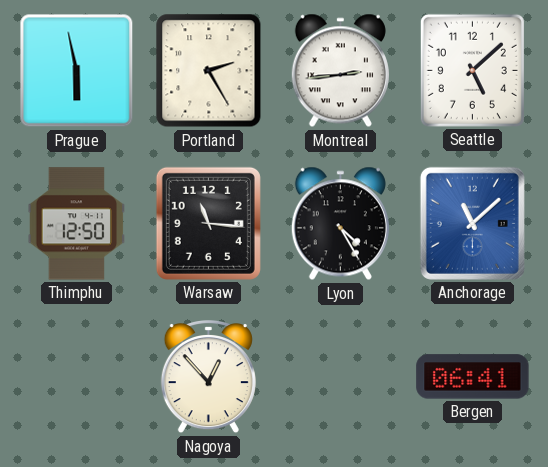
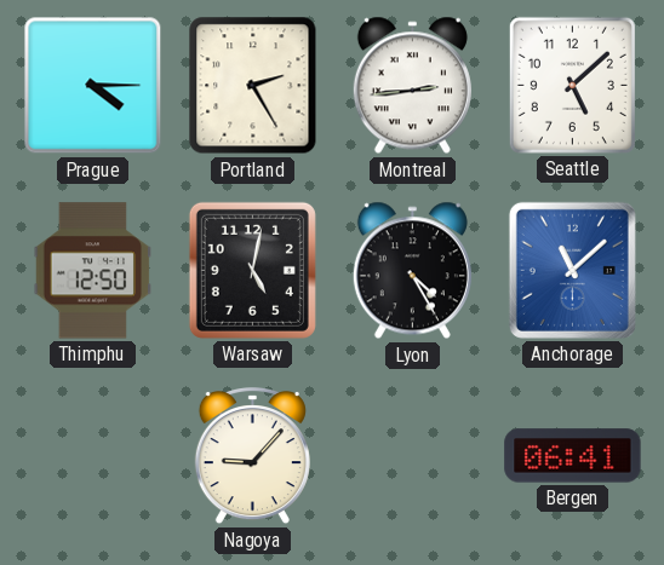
Prague: 5:58 -> 4:15 (93, 86)
Warsaw: 11:16 -> 5:02 (252, 270)
Nagoya: 12:53 -> 9:07 (252, 457)
